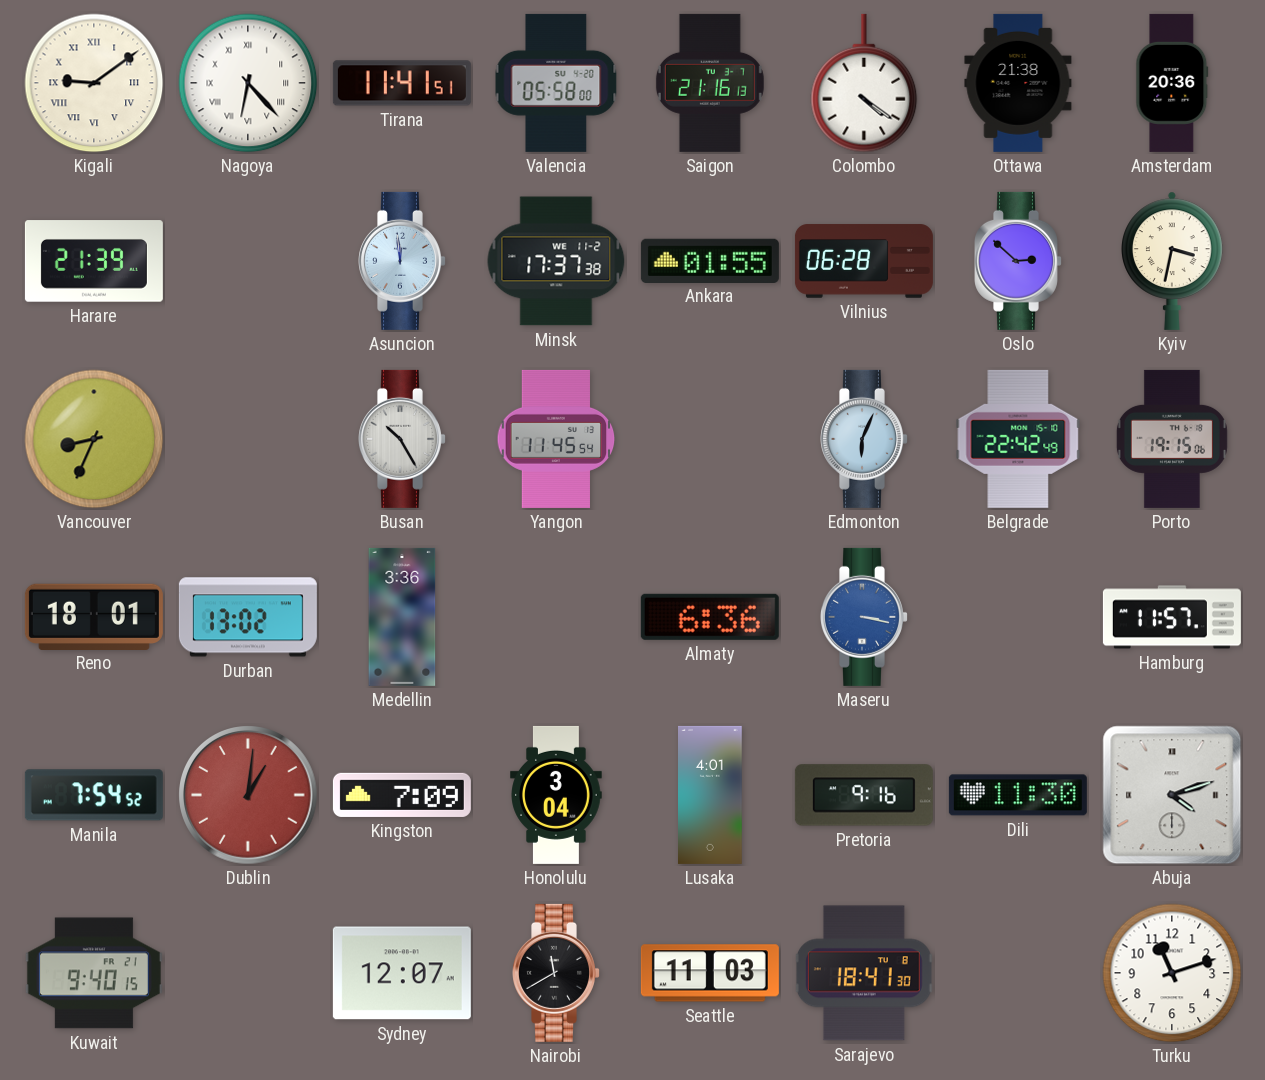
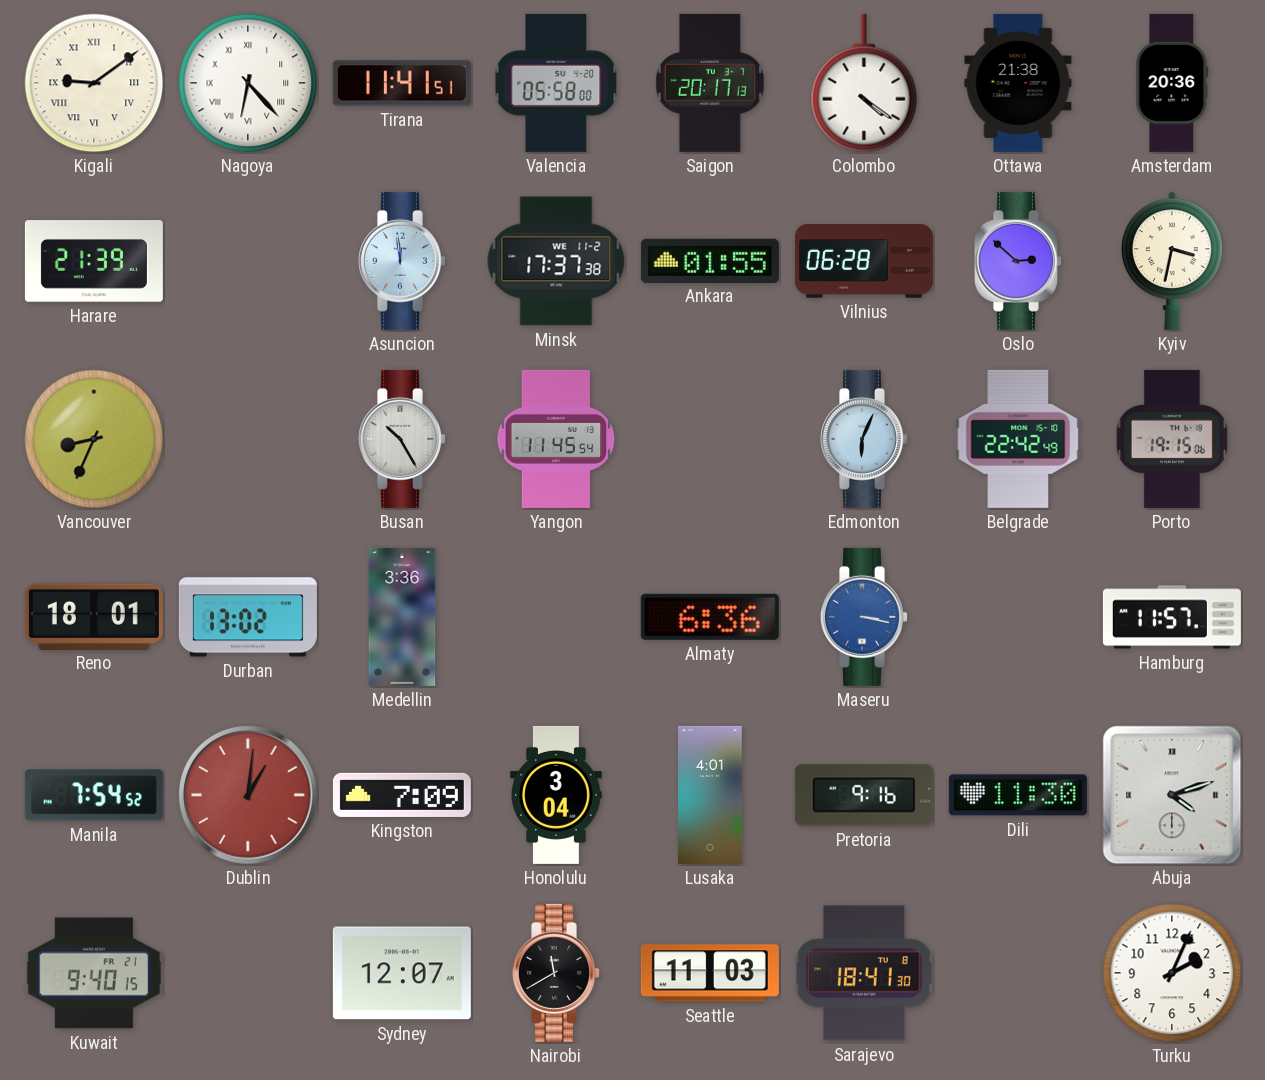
Saigon: 21:16 -> 20:17 (710, 83)
Turku: 11:12 -> 2:04 (1172, 973)
